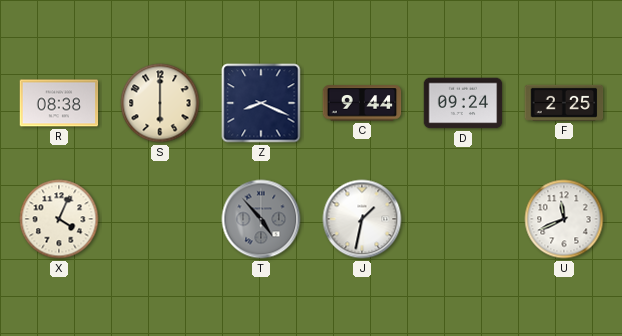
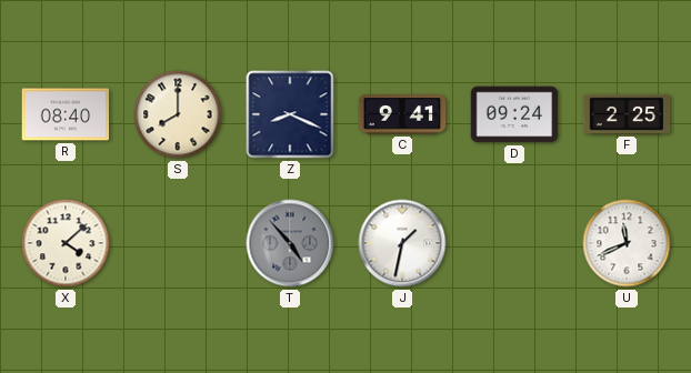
R: 08:38 -> 08:40 (66, 114)
S: 6:00 -> 8:00 (178, 114)
C: 9:44 -> 9:41 (402, 114)
X: 4:04 -> 4:08 (66, 243)
